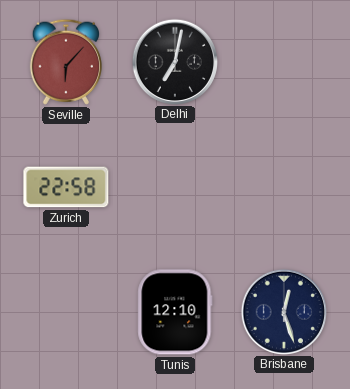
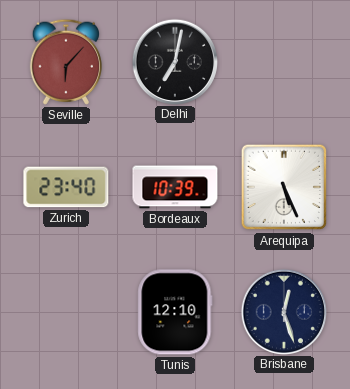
Zurich: 22:58 -> 23:40 (66, 187)
Bordeaux: none -> 10:39 (175, 187)
Arequipa: none -> 5:26 (284, 187)
